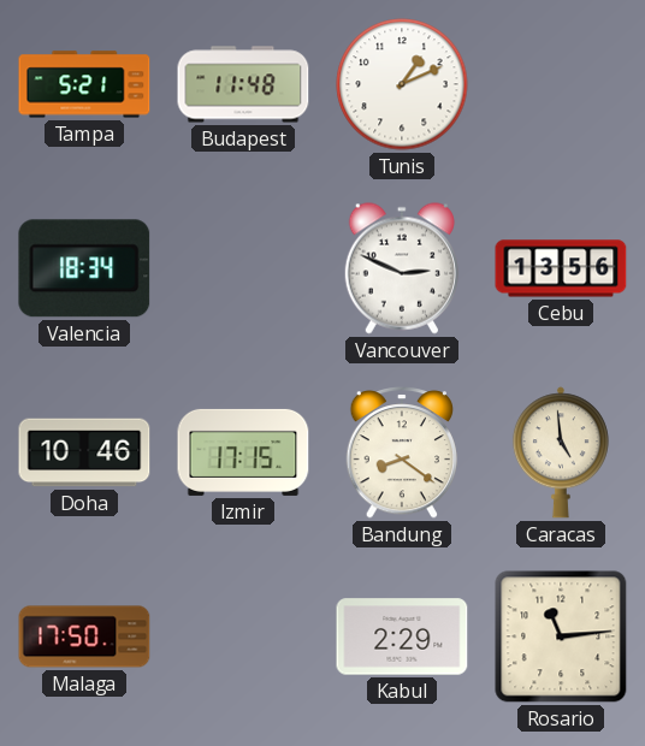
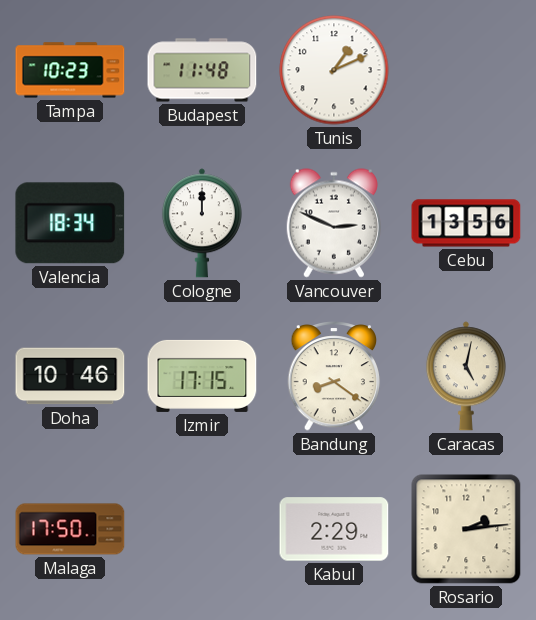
Tampa: 5:21 -> 10:23 (70, 70)
Cologne: none -> 12:00 (202, 223)
Caracas: 4:59 -> 5:02 (466, 376)
Rosario: 11:14 -> 2:14 (466, 529)
